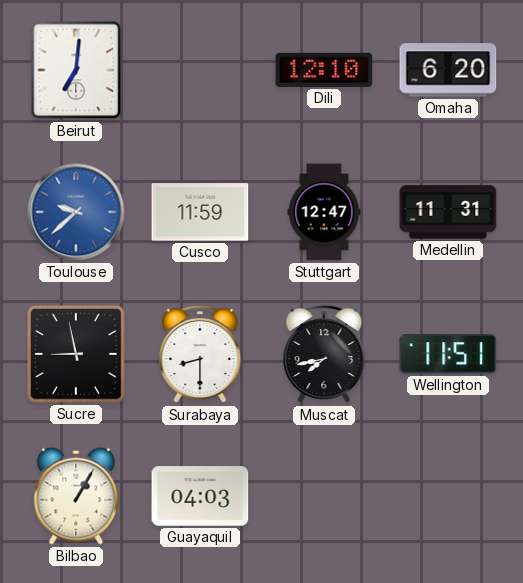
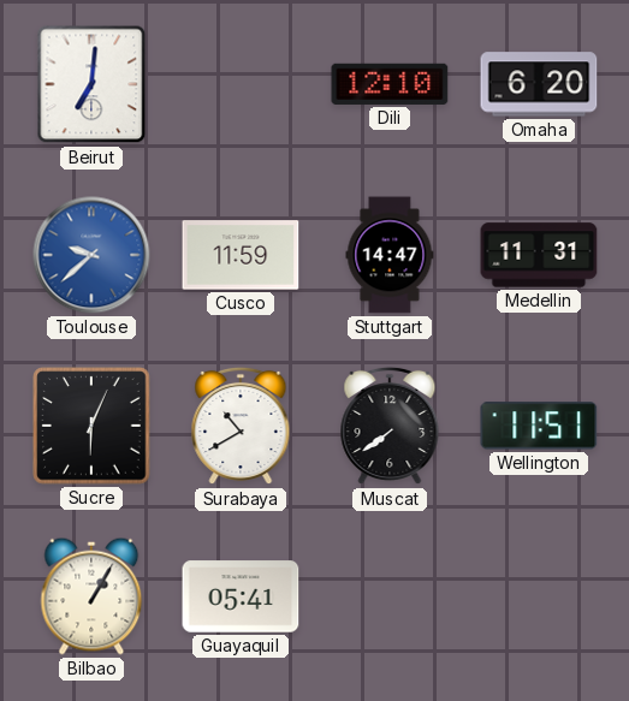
Stuttgart: 12:47 -> 14:47 (390, 255)
Sucre: 8:58 -> 6:04 (91, 426)
Surabaya: 8:30 -> 10:40 (241, 426)
Muscat: 7:43 -> 7:39 (390, 426)
Guayaquil: 04:03 -> 05:41 (241, 596)
